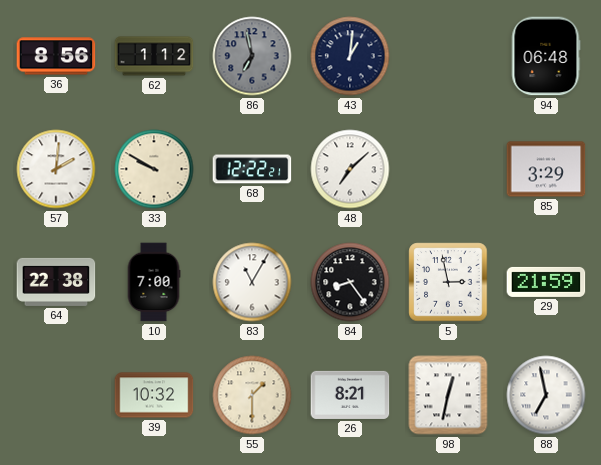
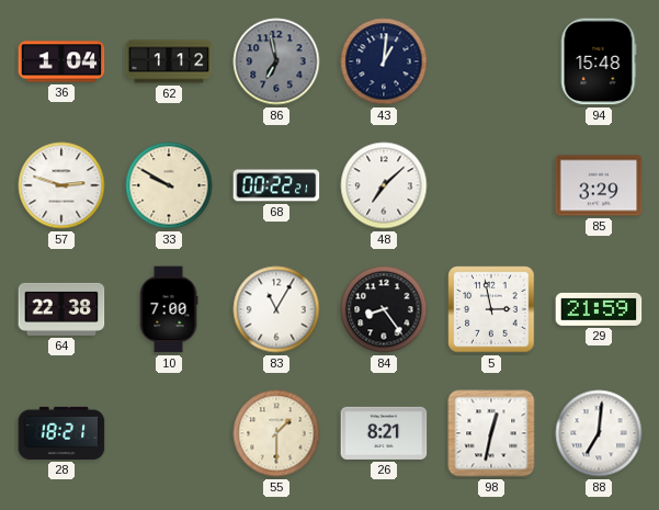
36: 8:56 -> 1:04 (61, 61)
94: 06:48 -> 15:48 (599, 61)
57: 2:01 -> 2:48 (61, 185)
68: 12:22 -> 00:22 (276, 185)
28: none -> 18:21 (61, 433)
39: 10:32 -> none (154, 395)
88: 6:58 -> 7:01 (599, 433)
